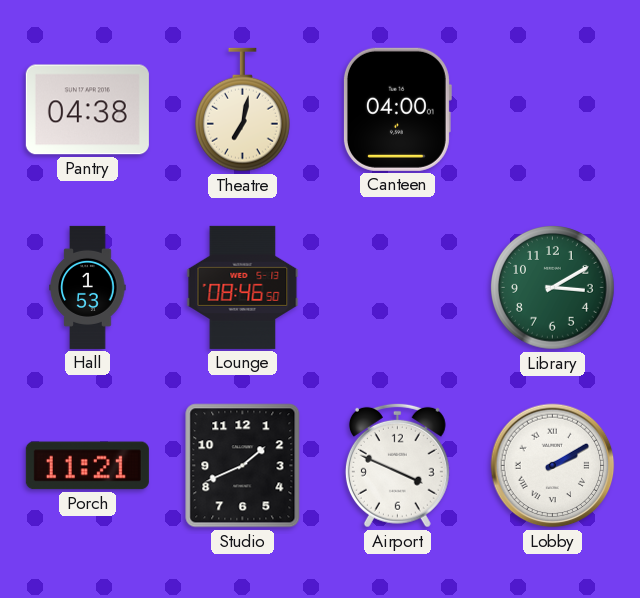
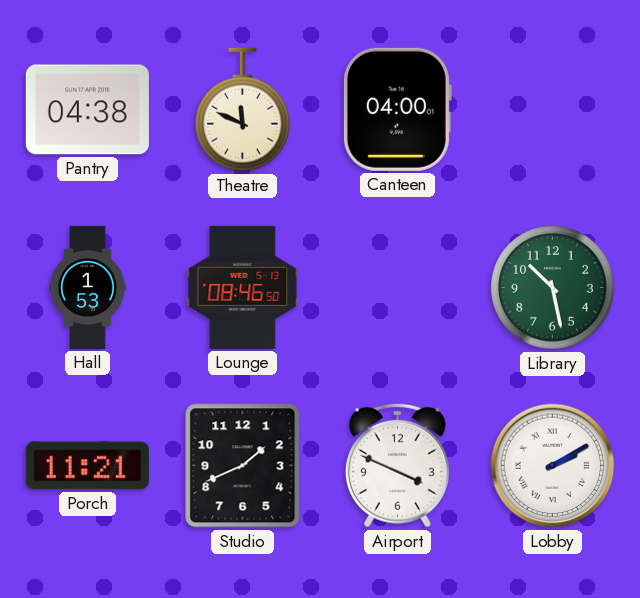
Theatre: 7:02 -> 11:49 (242, 110)
Library: 3:10 -> 10:28 (553, 288)
